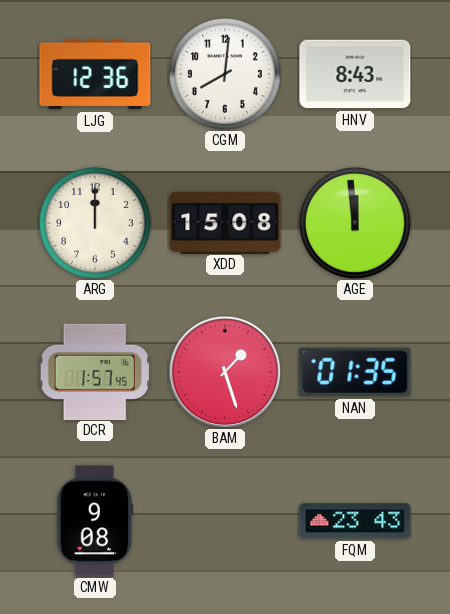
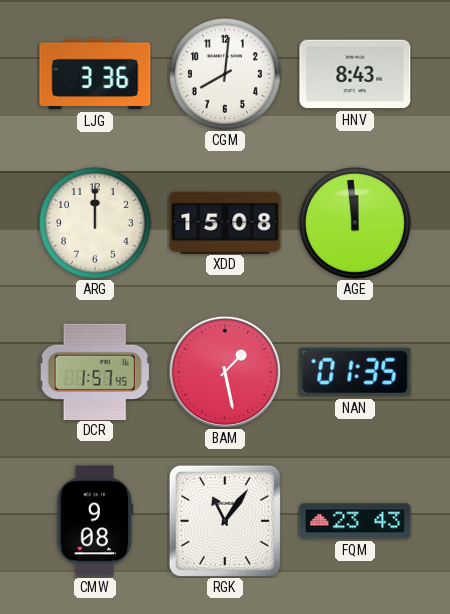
LJG: 12:36 -> 3:36 (95, 74)
BAM: 1:27 -> 1:28 (225, 372)
RGK: none -> 11:06 (225, 521)
